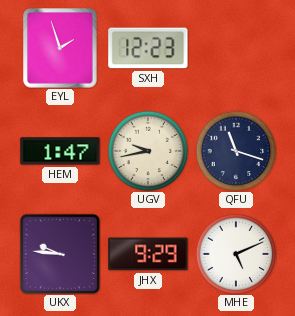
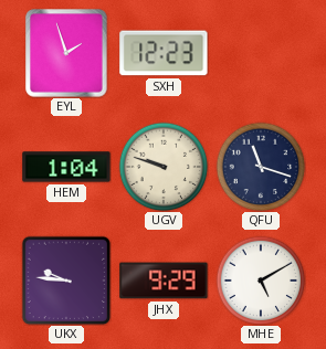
HEM: 1:47 -> 1:04 (66, 167)
UGV: 9:43 -> 9:48 (164, 167)
MHE: 5:11 -> 5:10 (261, 281)
